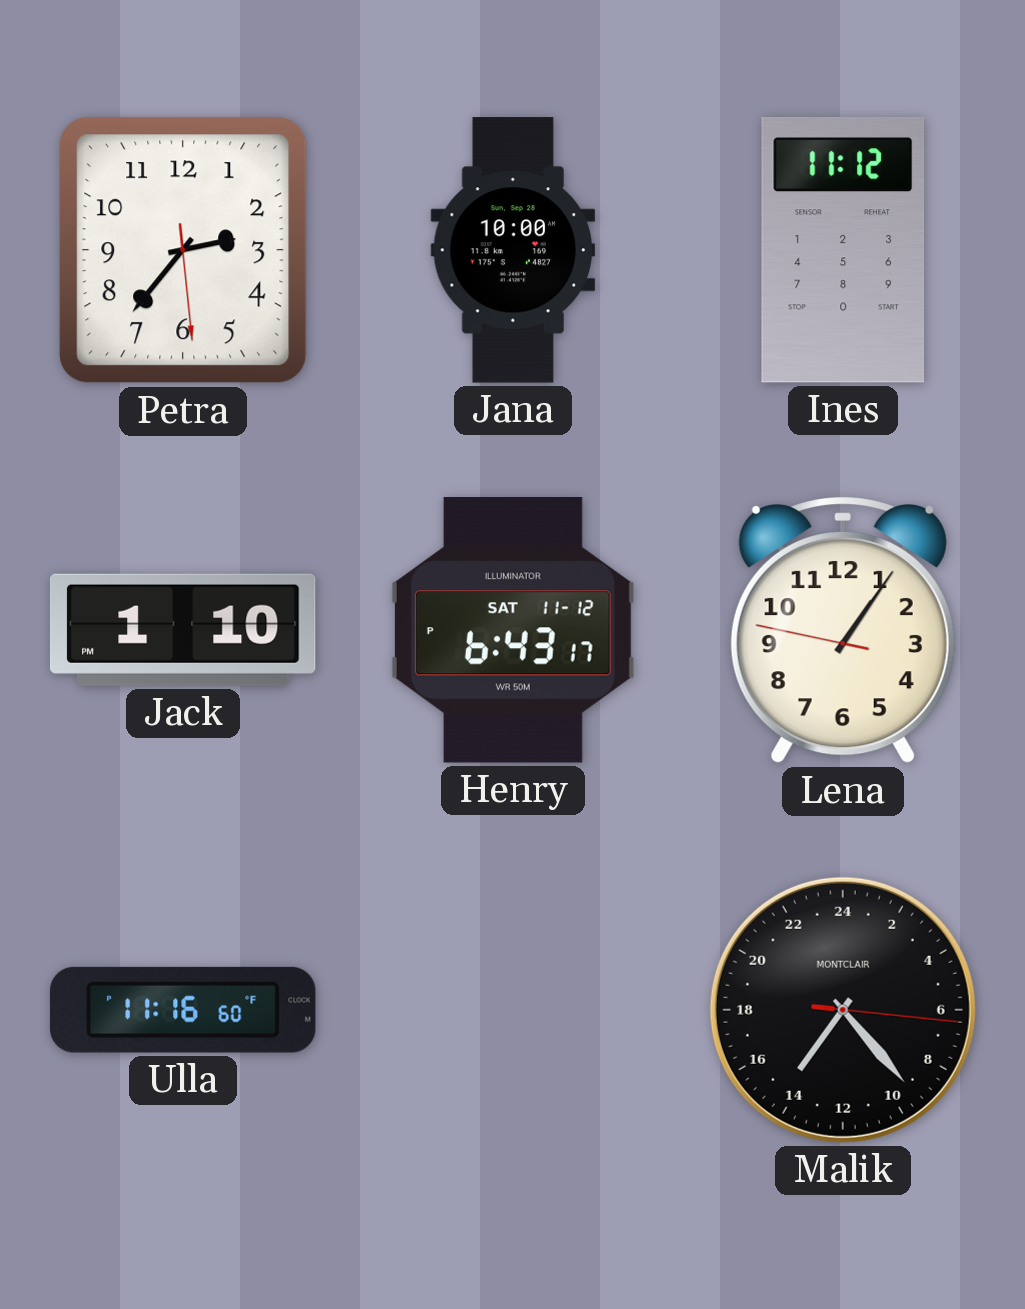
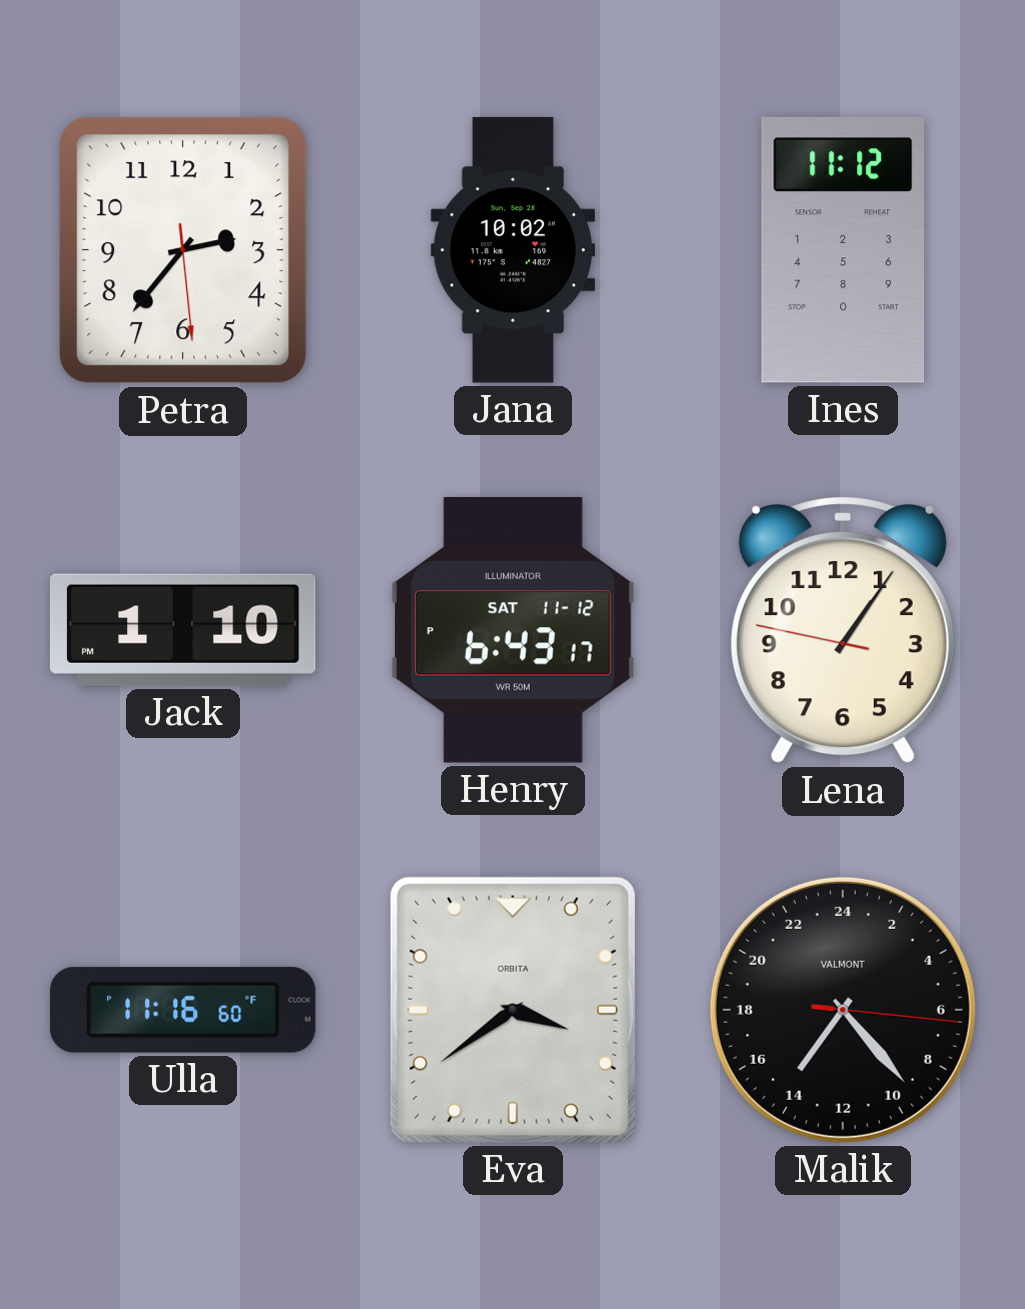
Jana: 10:00 -> 10:02 (513, 250)
Eva: none -> 3:39 (513, 1010)
Malik brand: MONTCLAIR -> VALMONT (843, 1010)
